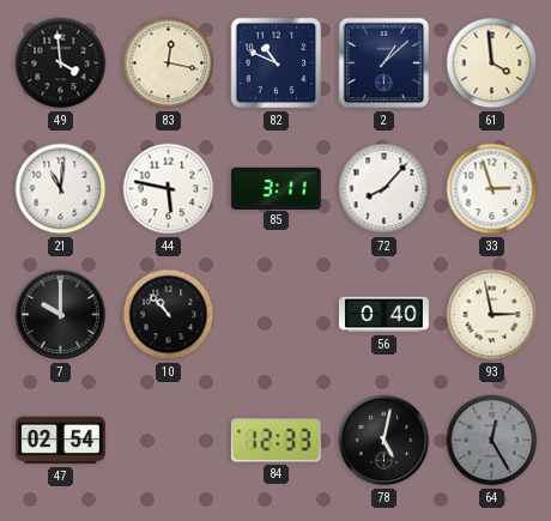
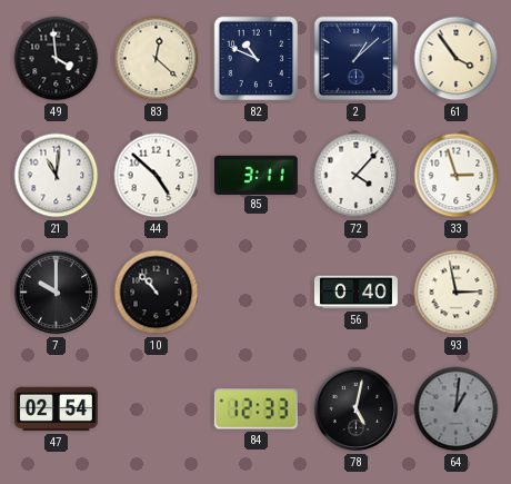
83: 12:17 -> 12:22 (157, 59)
61: 3:59 -> 3:54 (457, 59)
44: 5:47 -> 4:52 (157, 176)
72: 8:07 -> 4:07 (357, 176)
64: 12:25 -> 1:01 (457, 409)
